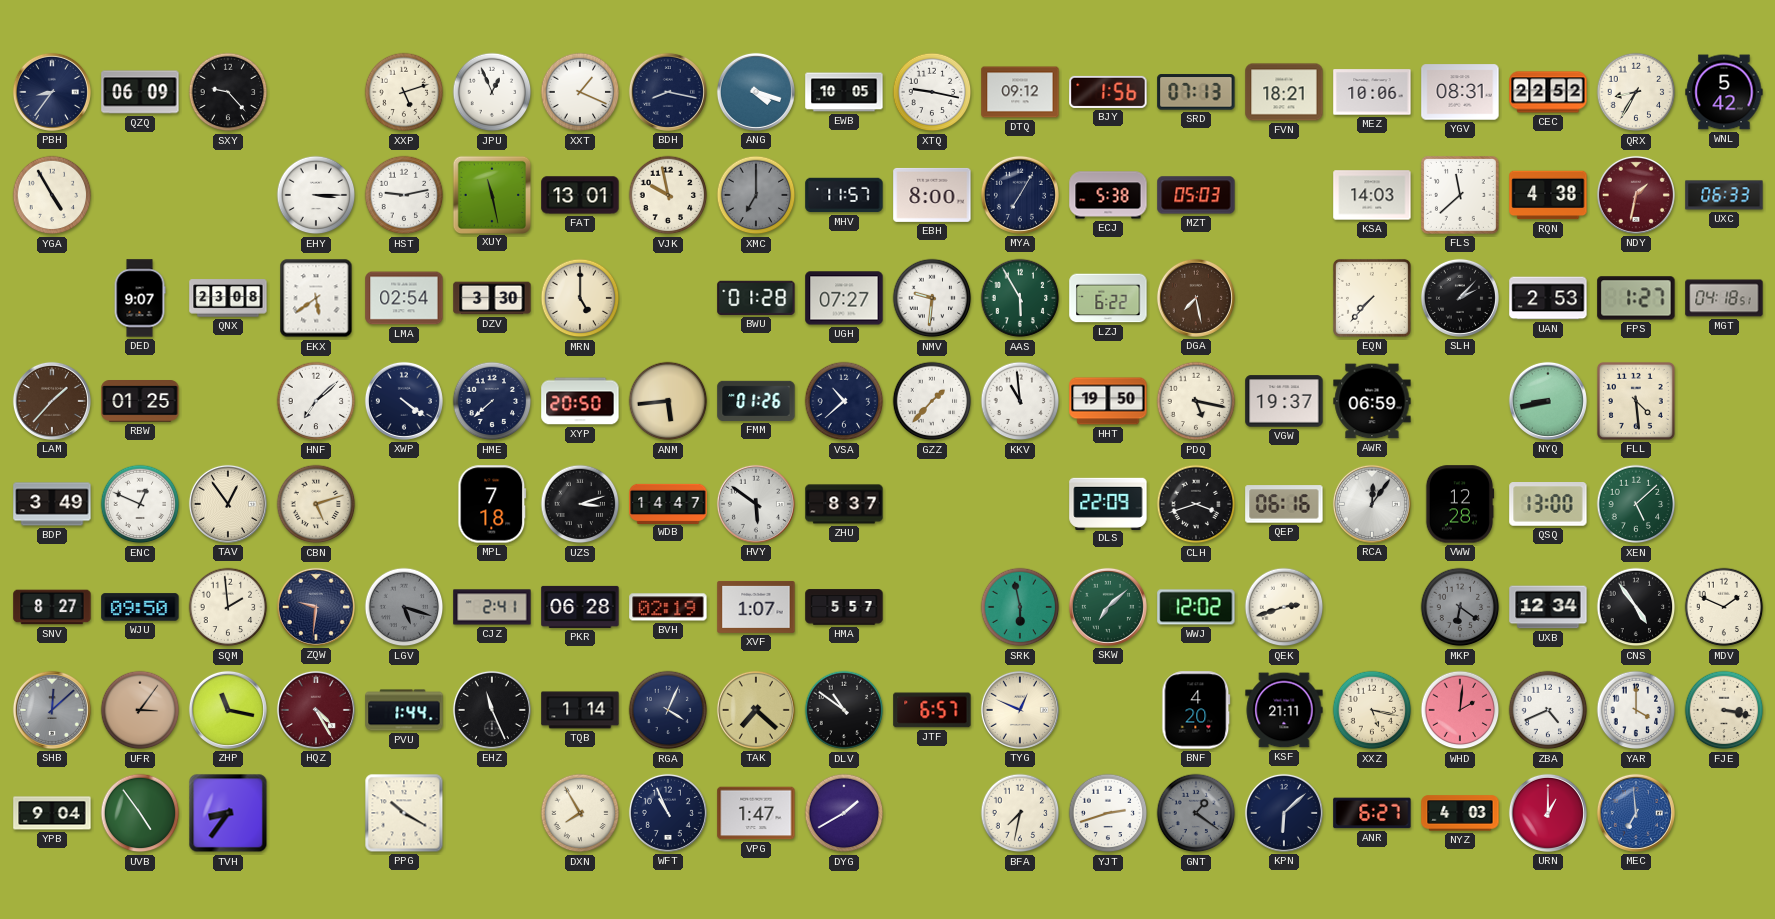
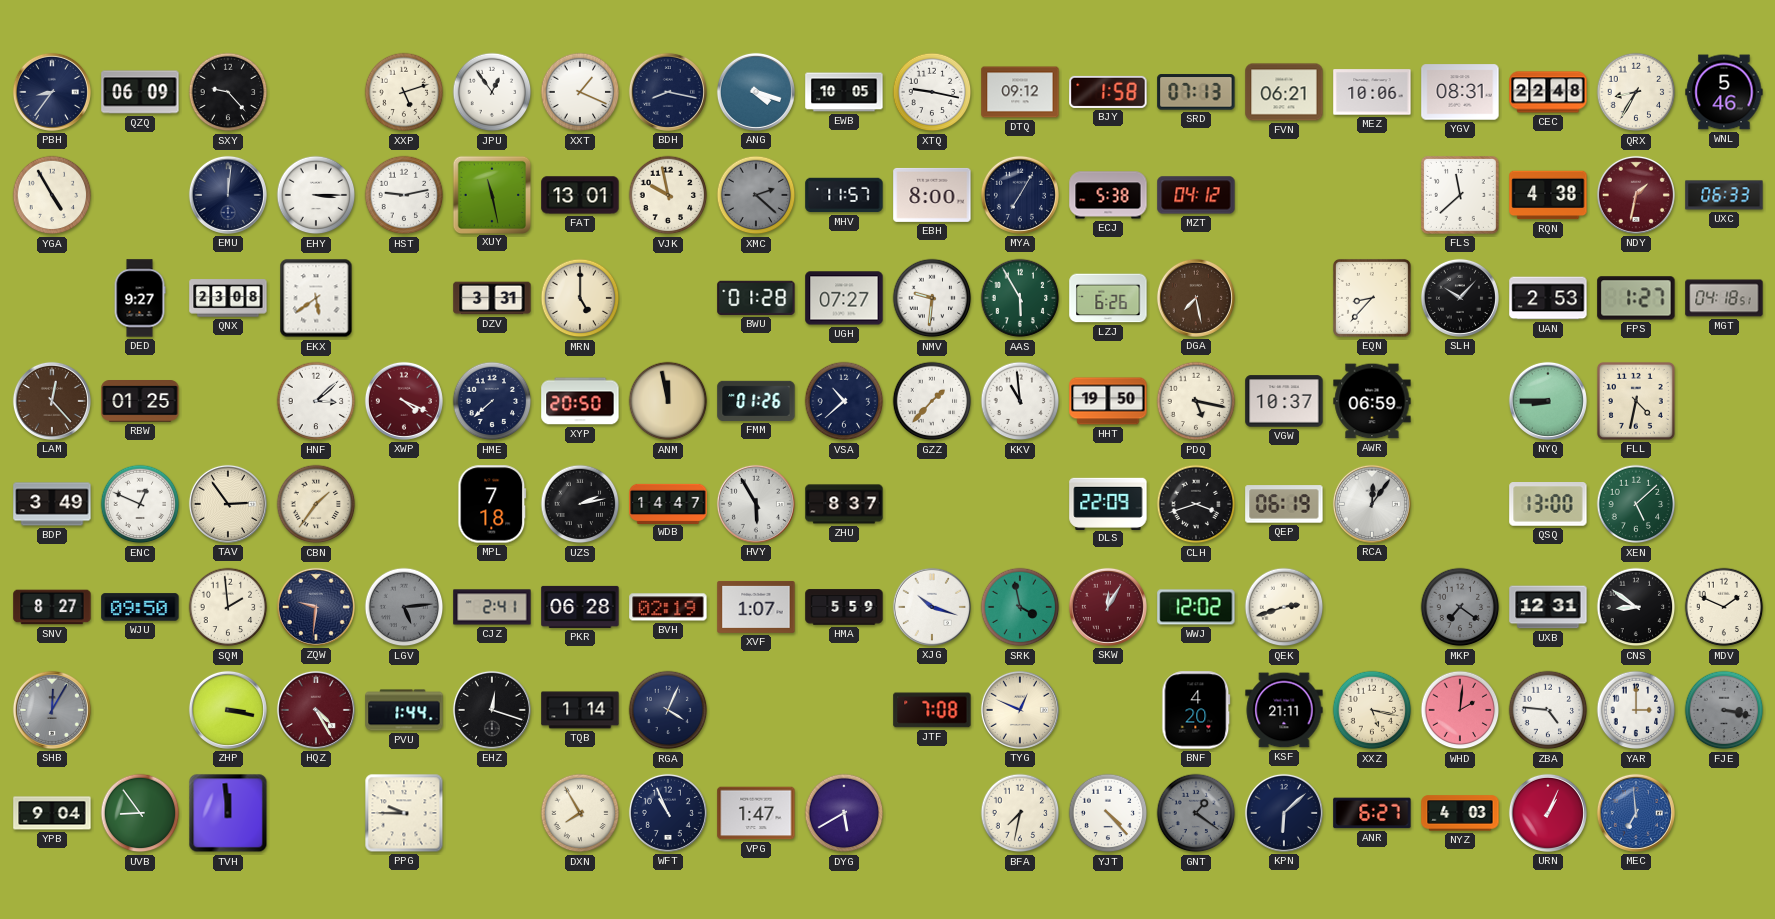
JPU: 12:56 -> 12:54 (492, 92)
BJY: 1:56 -> 1:58 (1108, 92)
FVN: 18:21 -> 06:21 (1284, 92)
CEC: 22:52 -> 22:48 (1548, 92)
WNL: 5:42 -> 5:46 (1724, 92)
EMU: none -> 12:01 (228, 195)
XMC: 7:00 -> 2:22 (756, 195)
MZT: 05:03 -> 04:12 (1196, 195)
KSA: 14:03 -> none (1372, 195)
DED: 9:07 -> 9:27 (140, 298)
LMA: 02:54 -> none (404, 298)
DZV: 3:30 -> 3:31 (492, 298)
LZJ: 6:22 -> 6:26 (1108, 298)
EQN: 7:37 -> 8:37 (1372, 298)
SLH: 2:07 -> 10:07 (1460, 298)
LAM: 1:37 -> 12:23 (52, 401)
HNF: 7:08 -> 3:08 (316, 401)
XWP: 4:21 -> 4:19 (404, 401)
XWP dial: navy -> burgundy (404, 401)
ANM: 5:44 -> 11:58 (668, 401)
VGW: 19:37 -> 10:37 (1284, 401)
NYQ: 8:43 -> 8:45 (1548, 401)
FLL: 4:29 -> 4:32 (1636, 401)
TAV: 12:54 -> 2:54 (228, 504)
CBN: 5:12 -> 1:36 (316, 504)
UZS: 3:12 -> 2:13 (580, 504)
HVY: 5:51 -> 5:55 (756, 504)
QEP: 06:16 -> 06:19 (1284, 504)
VWW: 12:28 -> none (1460, 504)
LGV: 5:18 -> 5:14 (404, 607)
HMA: 5:57 -> 5:59 (844, 607)
XJG: none -> 10:18 (932, 607)
SRK: 5:58 -> 3:58 (1020, 607)
SKW: 7:08 -> 12:05 (1108, 607)
SKW dial: green -> burgundy (1108, 607)
MKP: 6:21 -> 7:21 (1460, 607)
UXB: 12:34 -> 12:31 (1548, 607)
CNS: 4:54 -> 8:51 (1636, 607)
SHB: 12:08 -> 12:05 (52, 710)
UFR: 3:06 -> none (140, 710)
ZHP: 11:17 -> 3:17 (228, 710)
EHZ: 11:26 -> 12:18 (492, 710)
TAK: 7:22 -> none (756, 710)
DLV: 10:51 -> none (844, 710)
JTF: 6:57 -> 7:08 (932, 710)
ZBA: 4:41 -> 4:46 (1548, 710)
YAR: 4:00 -> 3:00 (1636, 710)
FJE dial: cream -> grey (1724, 710)
UVB: 4:54 -> 8:54 (140, 813)
TVH: 8:36 -> 11:59 (228, 813)
PPG: 10:20 -> 9:45 (404, 813)
DYG: 1:40 -> 5:40 (844, 813)
YJT: 2:42 -> 4:23 (1108, 813)
URN: 1:00 -> 1:04 (1548, 813)
